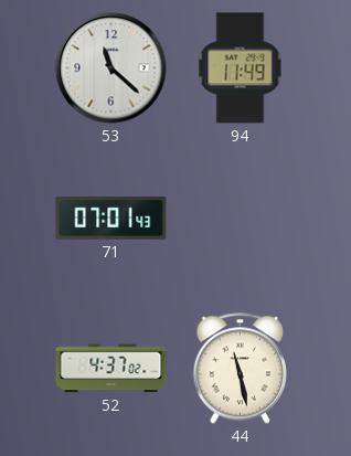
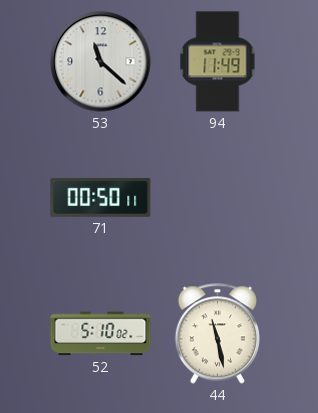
71: 07:01 -> 00:50 (101, 197)
52: 4:37 -> 5:10 (101, 334)
